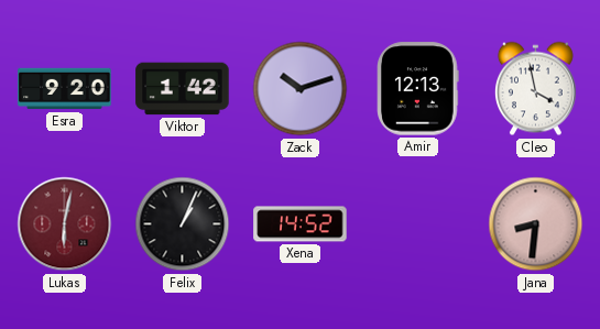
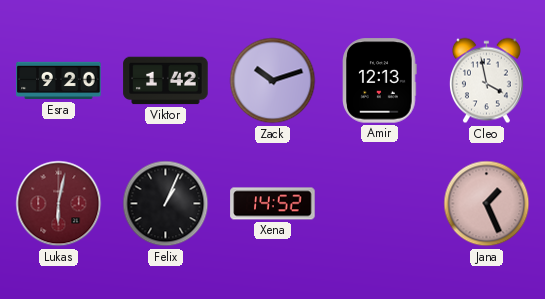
Jana: 8:31 -> 1:26 (487, 204)
